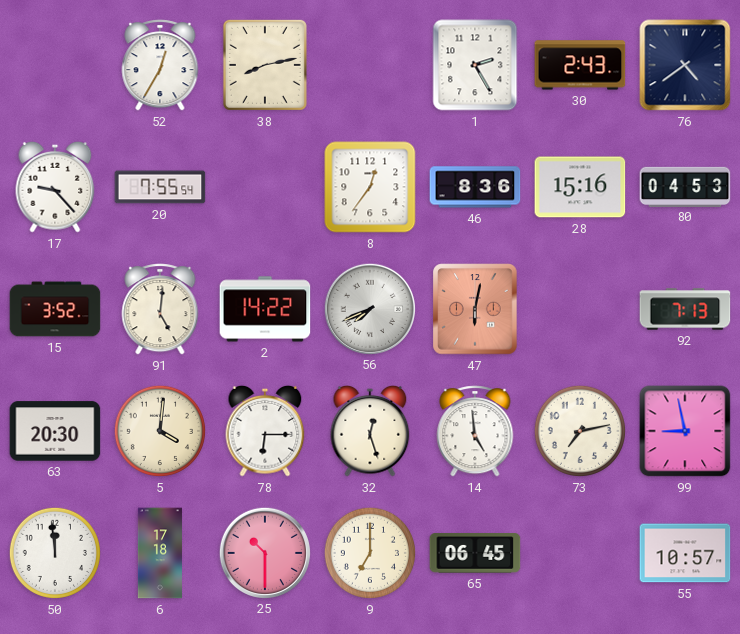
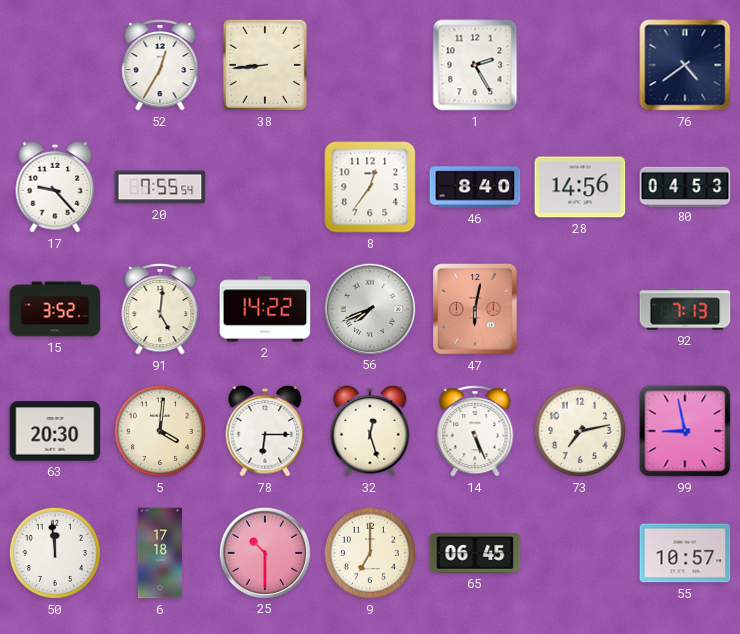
38: 8:13 -> 8:44 (265, 65)
30: 2:43 -> none (580, 65)
46: 8:36 -> 8:40 (475, 187)
28: 15:16 -> 14:56 (580, 187)
14: 4:59 -> 5:26 (475, 431)
